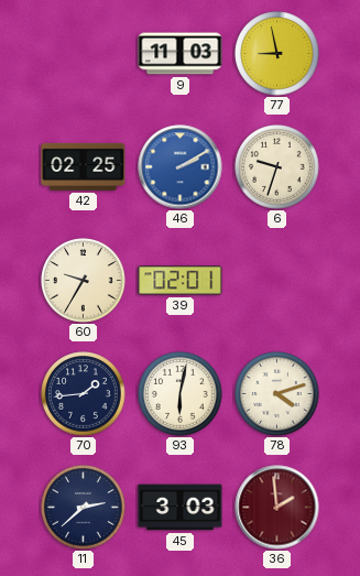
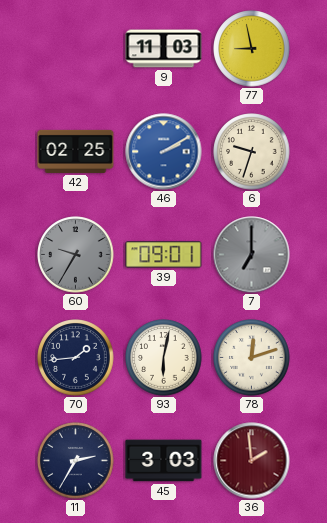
60 dial: cream -> grey (76, 255)
39: 02:01 -> 09:01 (164, 255)
7: none -> 7:00 (252, 255)
78: 4:12 -> 12:12 (252, 358)
11: 2:38 -> 2:35 (76, 461)
